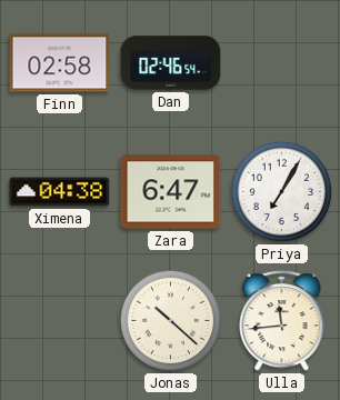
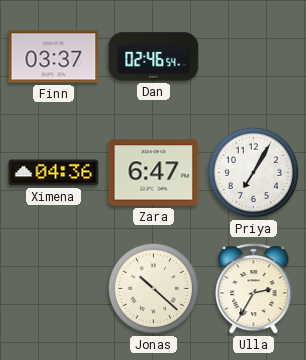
Finn: 02:58 -> 03:37 (54, 57)
Ximena: 04:38 -> 04:36 (54, 173)
Ulla: 11:44 -> 2:35 (254, 289)
